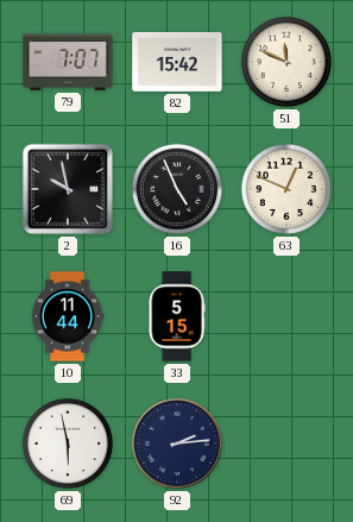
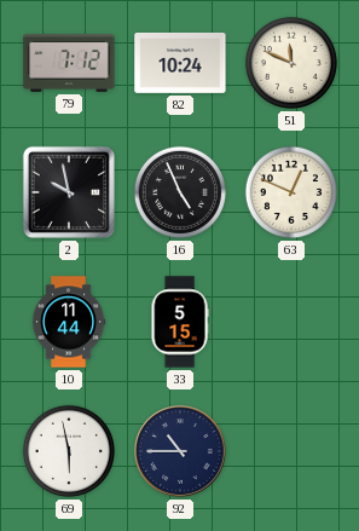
79: 7:07 -> 7:12 (69, 63)
82: 15:42 -> 10:24 (180, 63)
92: 2:14 -> 10:45 (180, 451)
